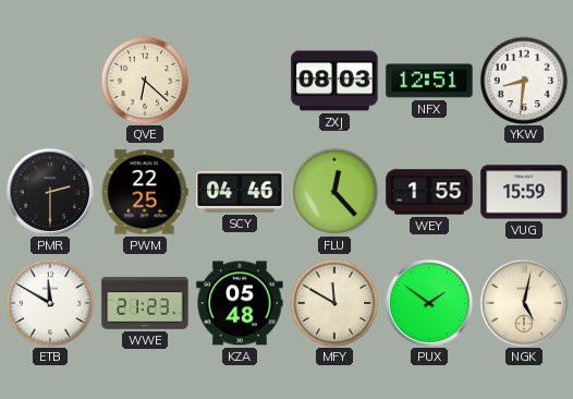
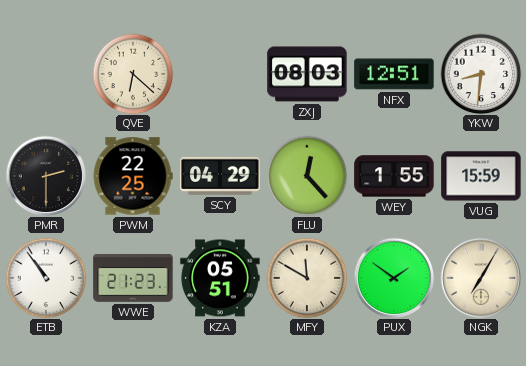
SCY: 04:46 -> 04:29 (220, 176)
ETB: 11:50 -> 10:54 (46, 278)
KZA: 05:48 -> 05:51 (220, 278)
NGK: 5:02 -> 7:05 (481, 278)
